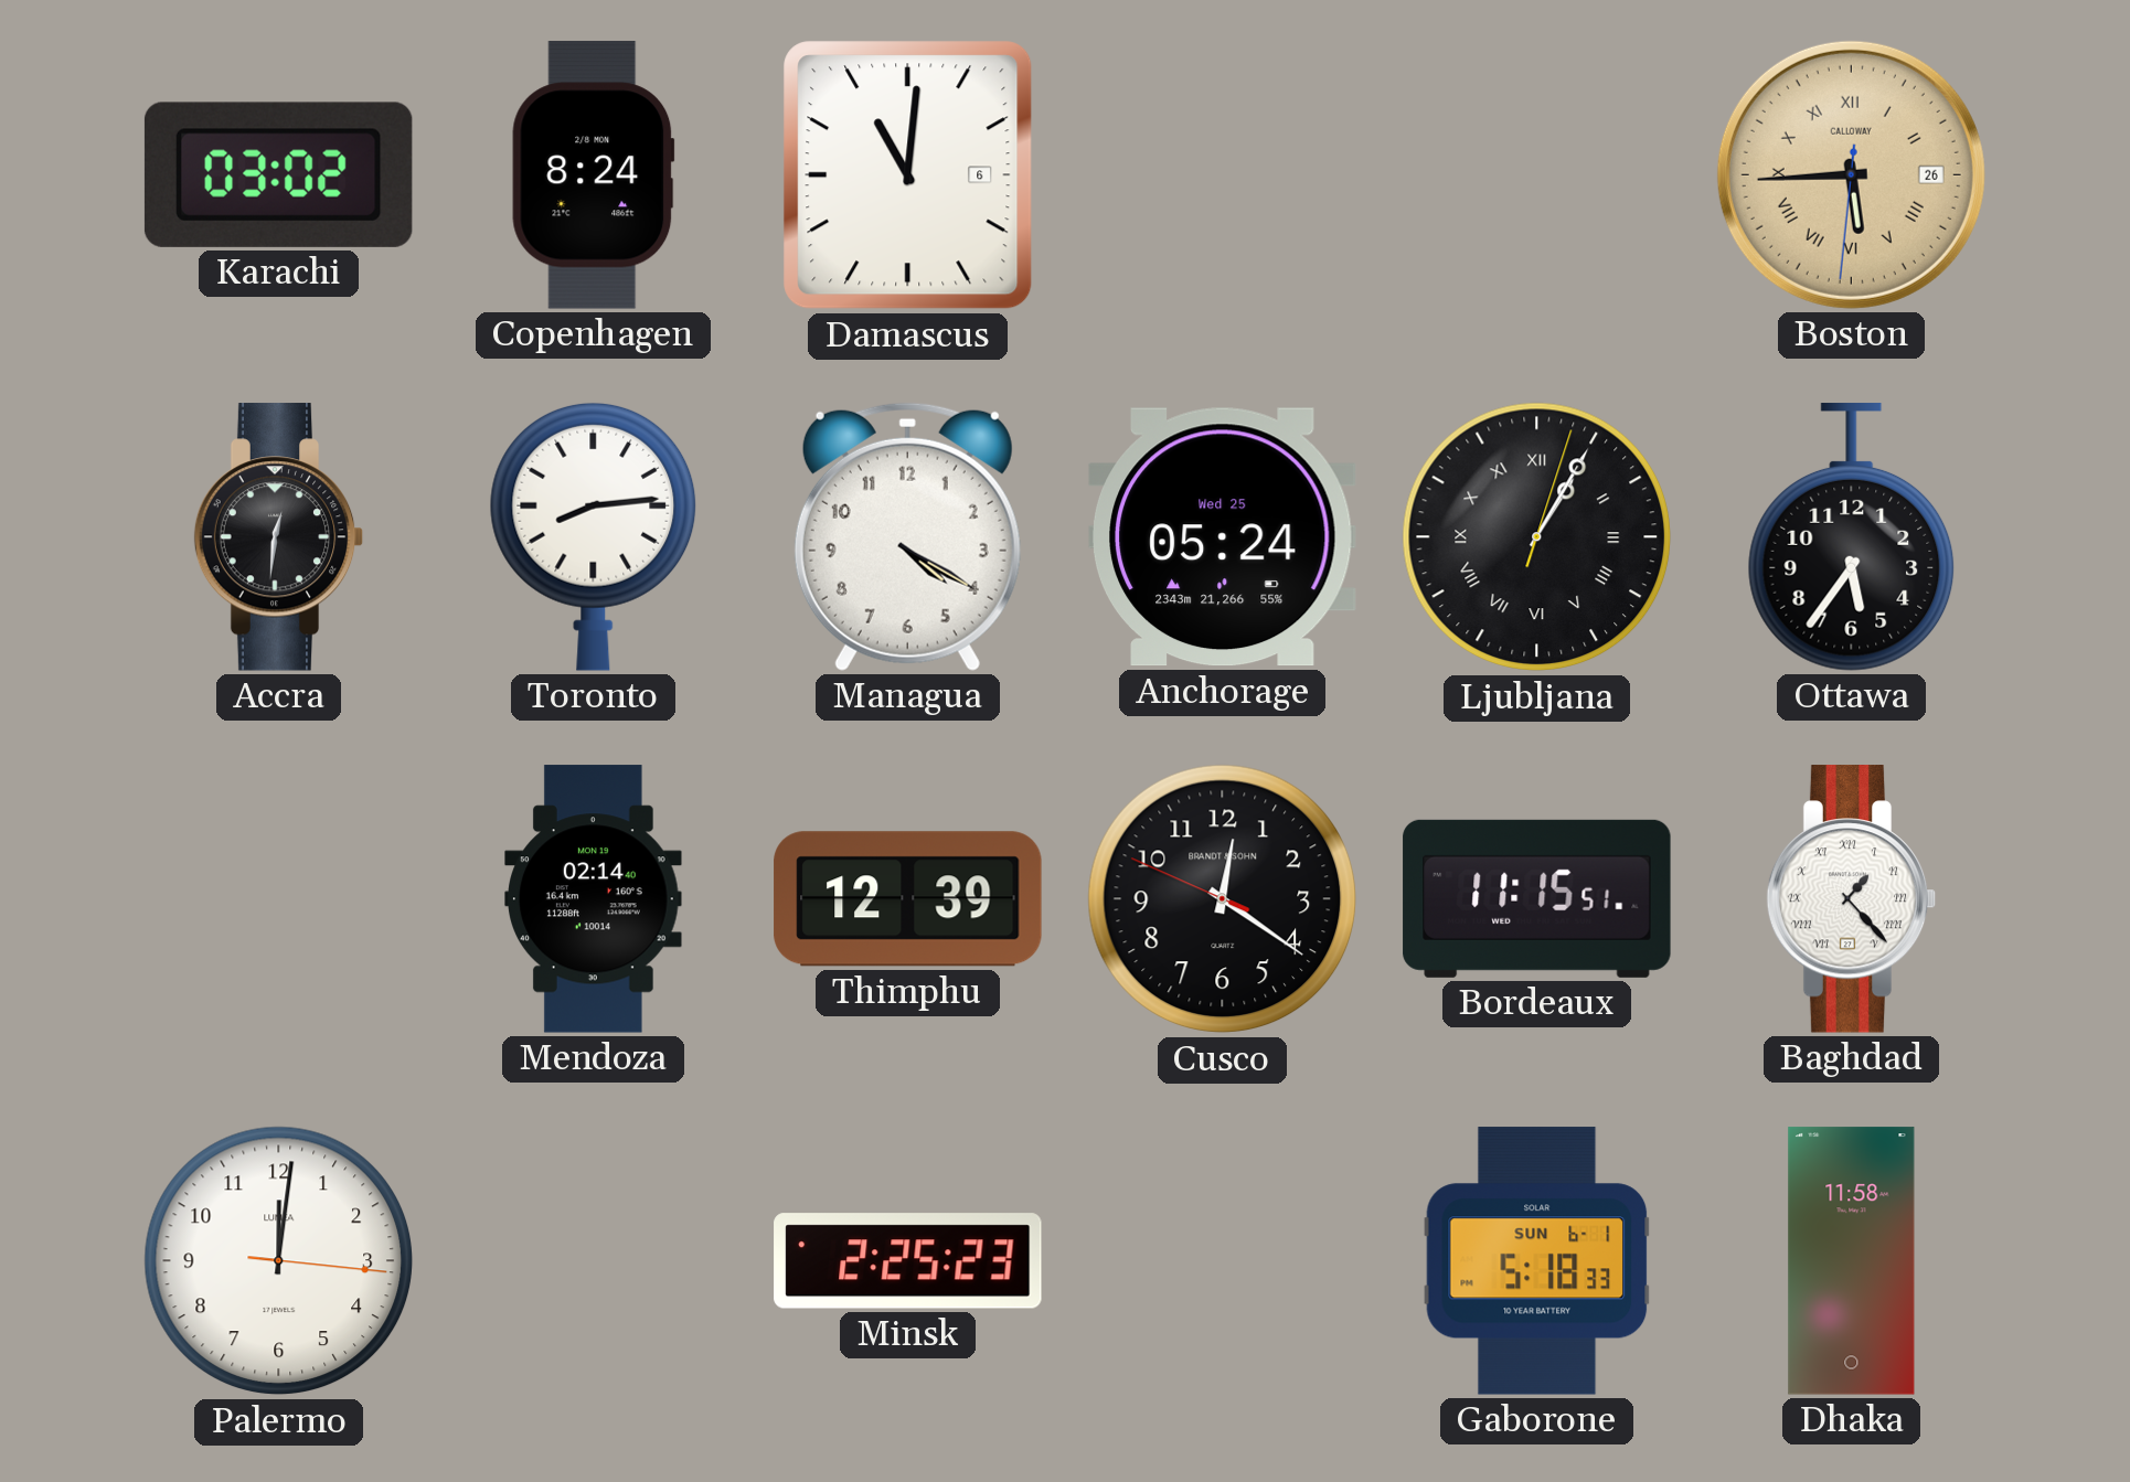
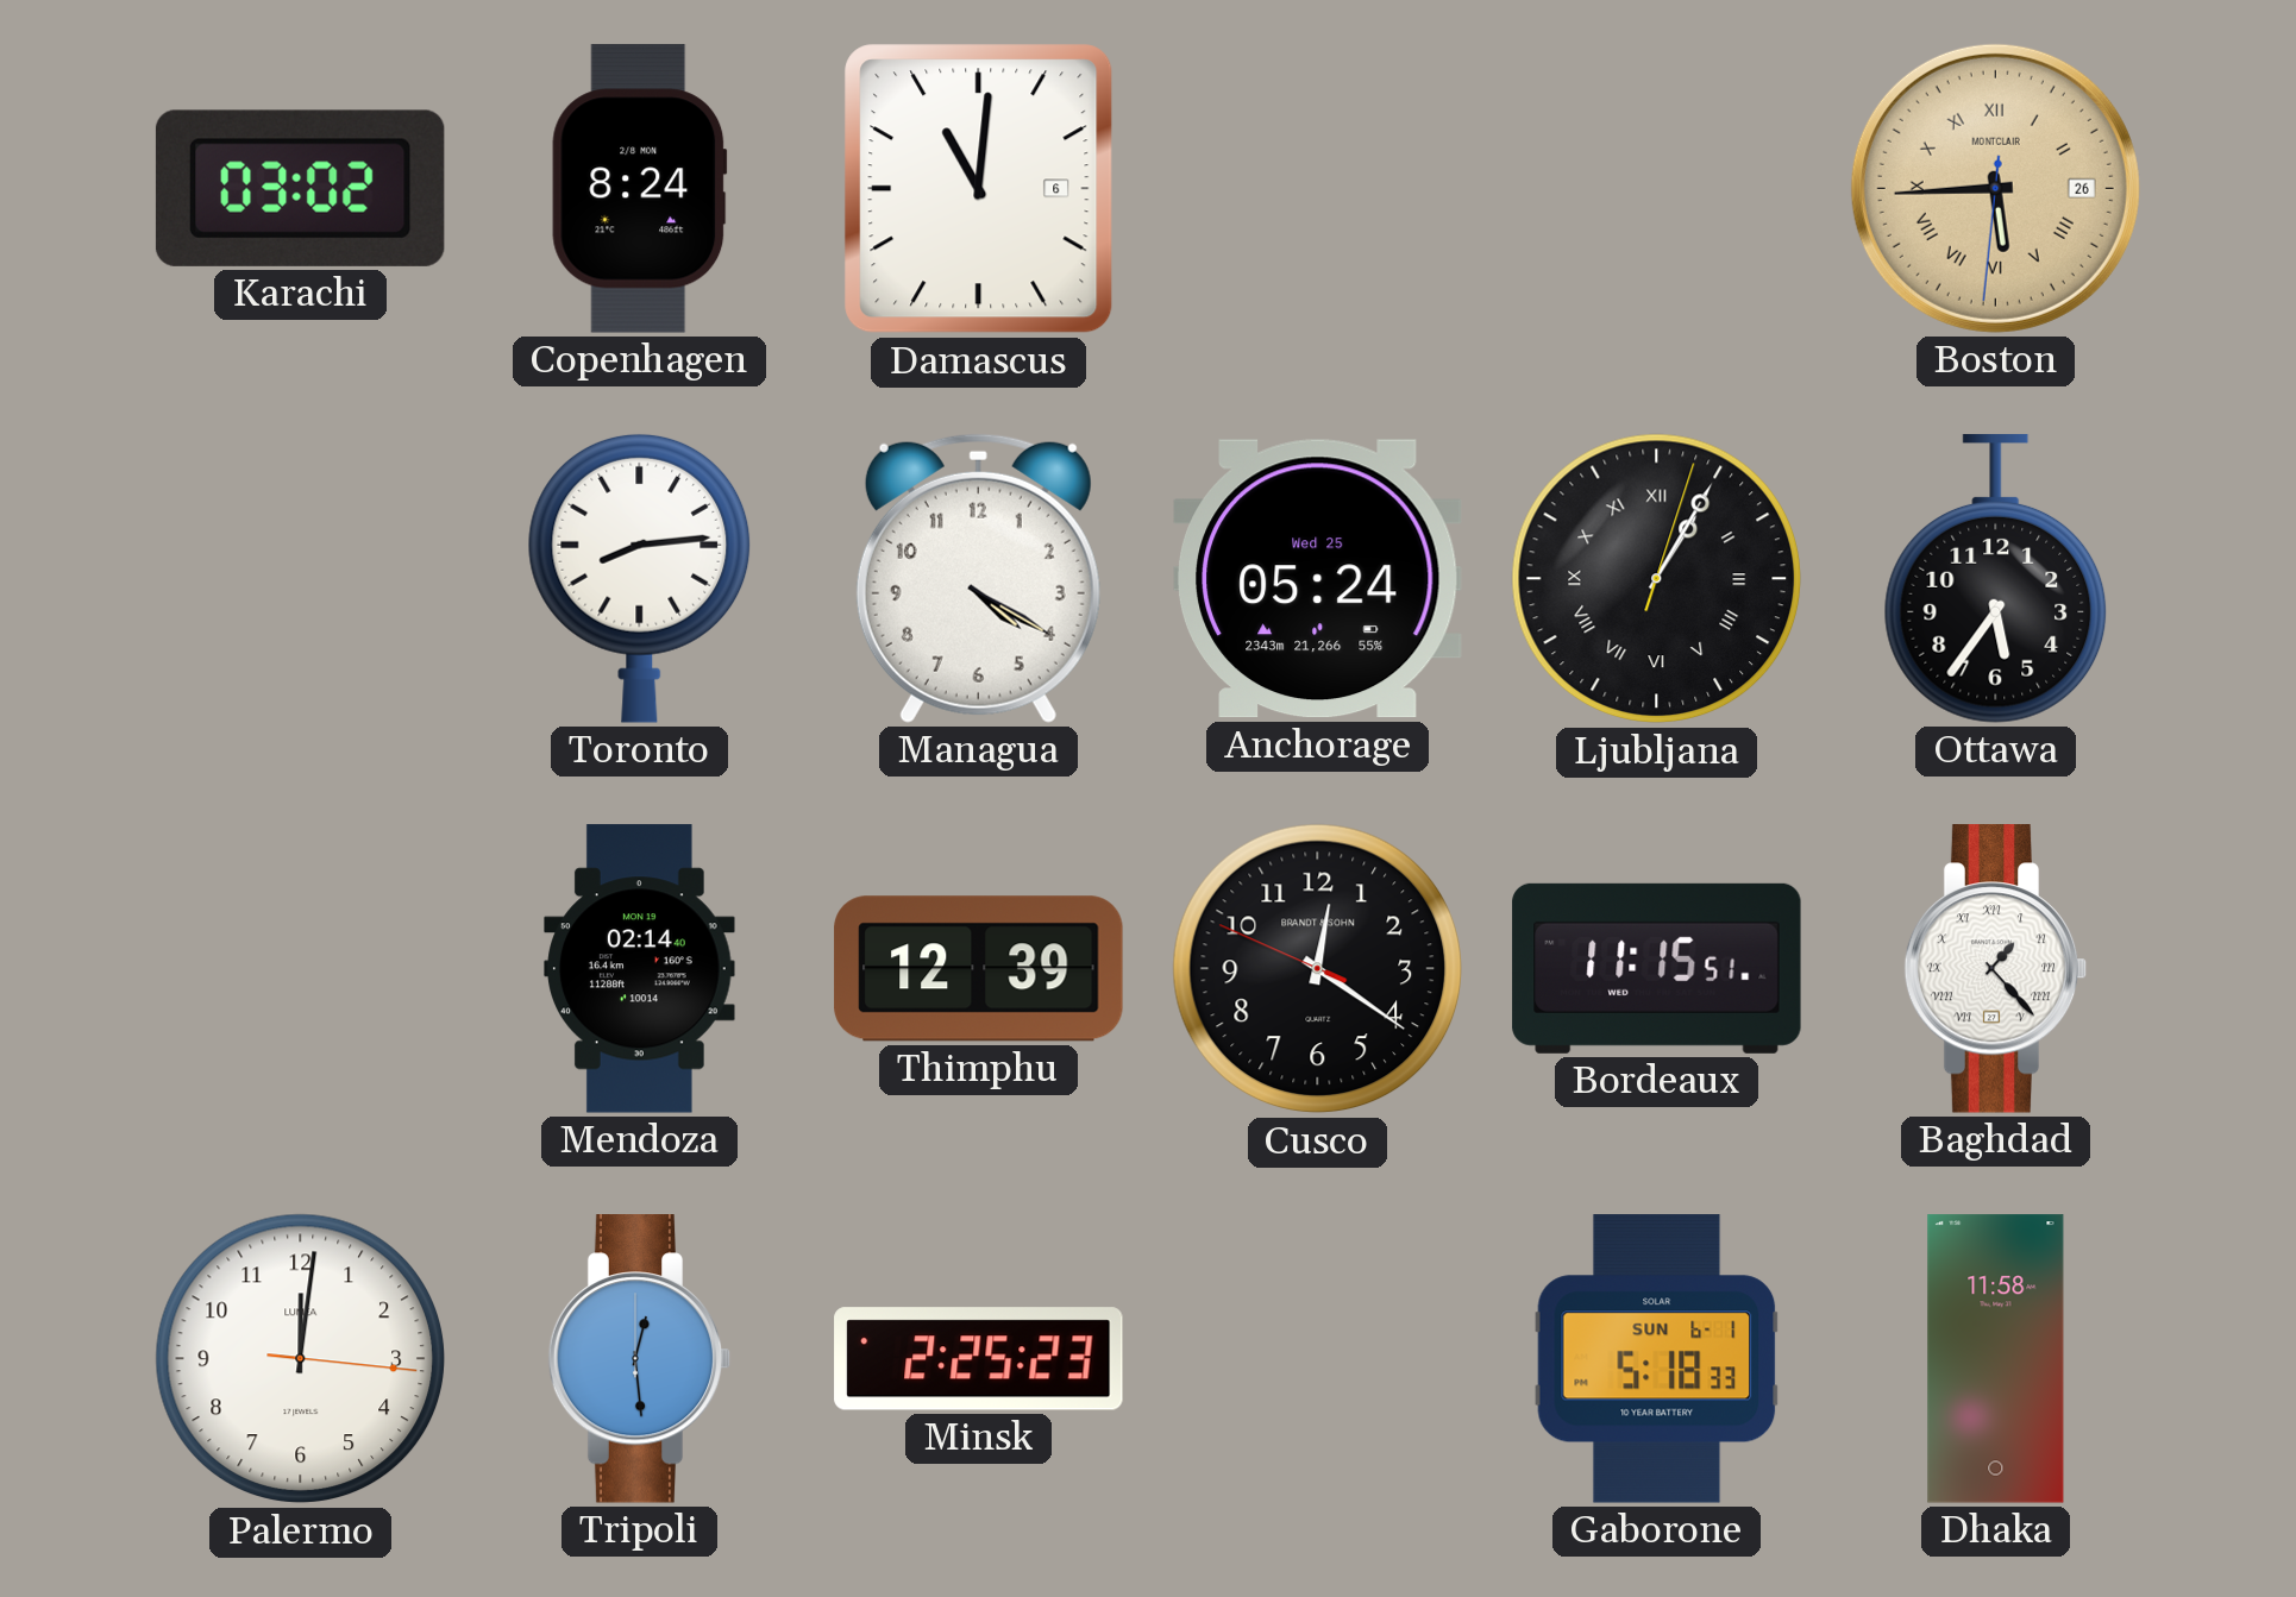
Boston brand: CALLOWAY -> MONTCLAIR (1995, 188)
Accra: 12:31 -> none (279, 537)
Tripoli: none -> 12:29 (640, 1359)
